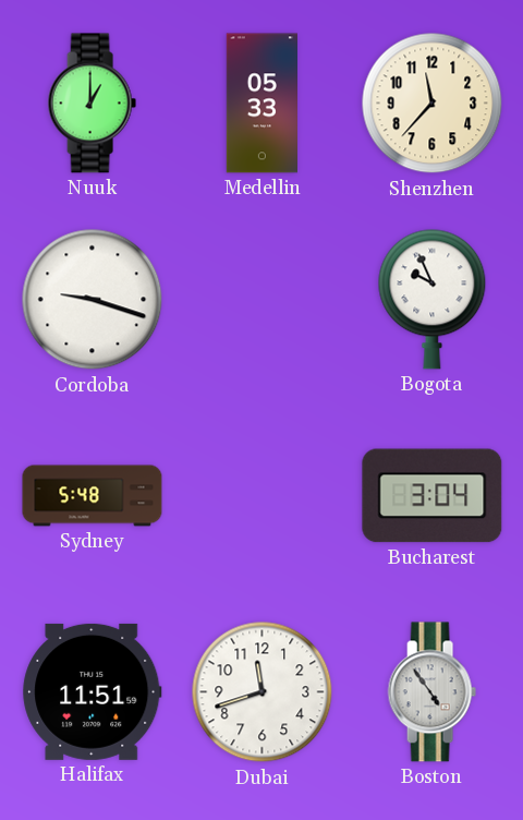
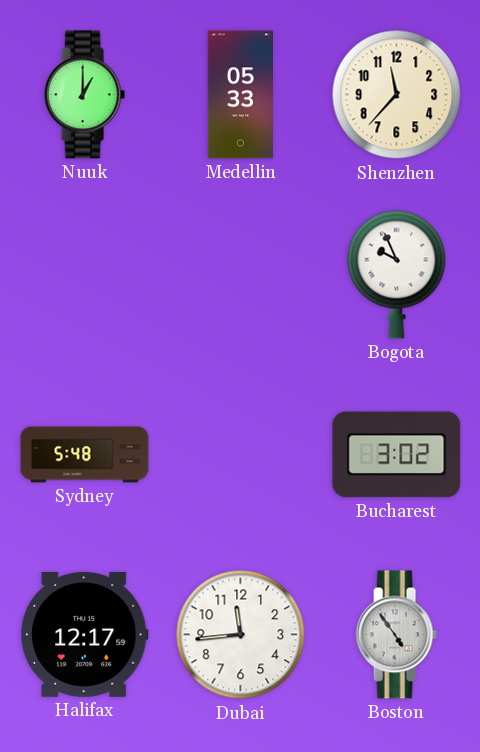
Cordoba: 9:18 -> none (93, 300)
Bucharest: 3:04 -> 3:02 (397, 455)
Halifax: 11:51 -> 12:17 (85, 634)
Dubai: 11:42 -> 11:44 (241, 635)
